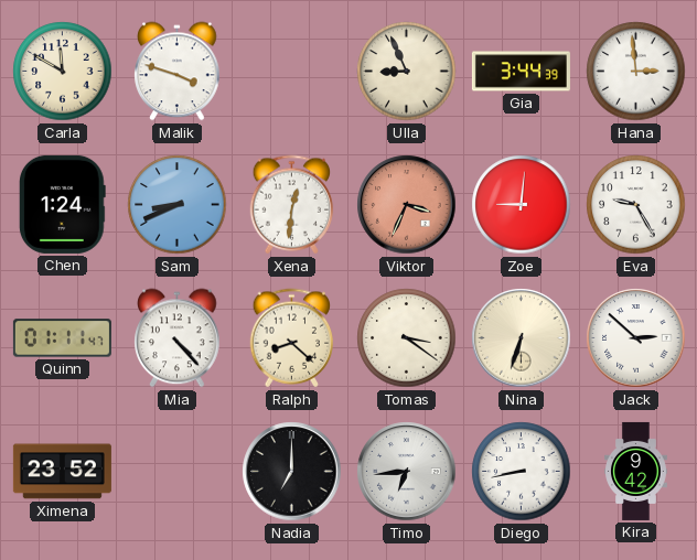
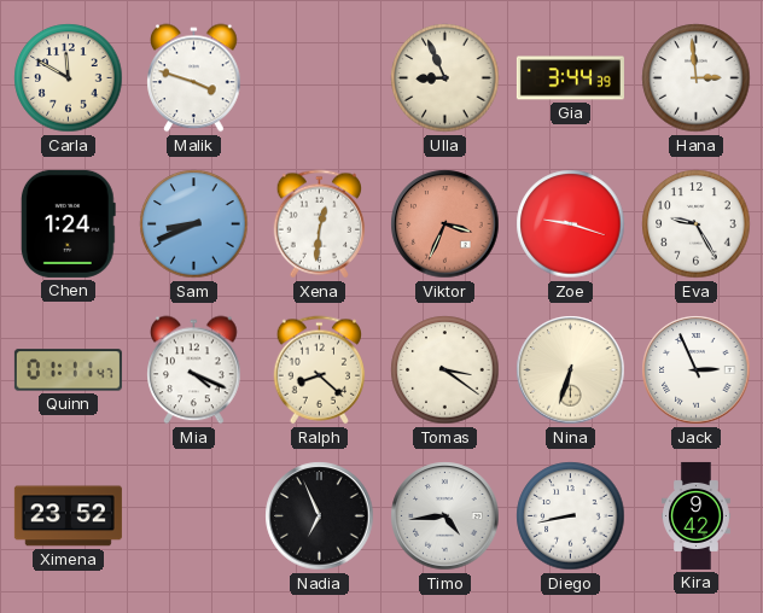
Zoe: 9:01 -> 9:18 (571, 224)
Mia: 4:23 -> 4:19 (194, 370)
Jack: 2:52 -> 2:56 (697, 370)
Nadia: 7:00 -> 6:56 (320, 516)
Timo: 6:44 -> 4:44 (445, 516)
